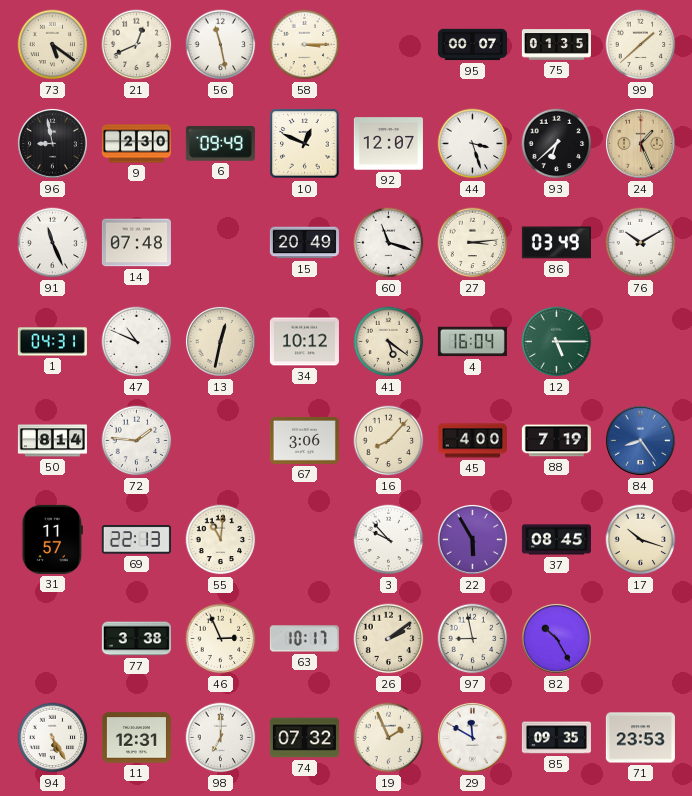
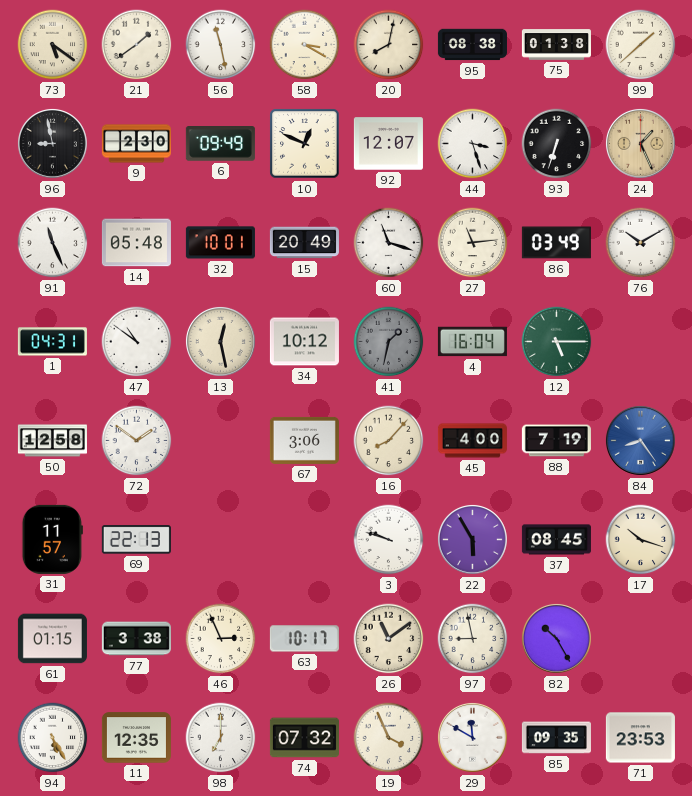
21: 12:41 -> 1:39 (137, 45)
58: 3:15 -> 3:20 (305, 45)
20: none -> 8:02 (389, 45)
95: 00:07 -> 08:38 (472, 45)
75: 01:35 -> 01:38 (556, 45)
93: 6:38 -> 6:33 (557, 144)
14: 07:48 -> 05:48 (136, 243)
32: none -> 10:01 (220, 243)
27: 3:14 -> 11:14 (473, 243)
47: 10:49 -> 10:51 (137, 342)
13: 12:32 -> 12:28 (220, 341)
41: 5:21 -> 1:32 (389, 342)
41 dial: cream -> grey (389, 342)
50: 8:14 -> 12:58 (52, 441)
72: 1:46 -> 1:51 (137, 441)
55: 11:01 -> none (221, 540)
3: 9:53 -> 9:48 (389, 540)
61: none -> 01:15 (52, 639)
26: 2:09 -> 11:09 (389, 639)
11: 12:31 -> 12:35 (136, 738)
19: 1:56 -> 3:56 (389, 738)
